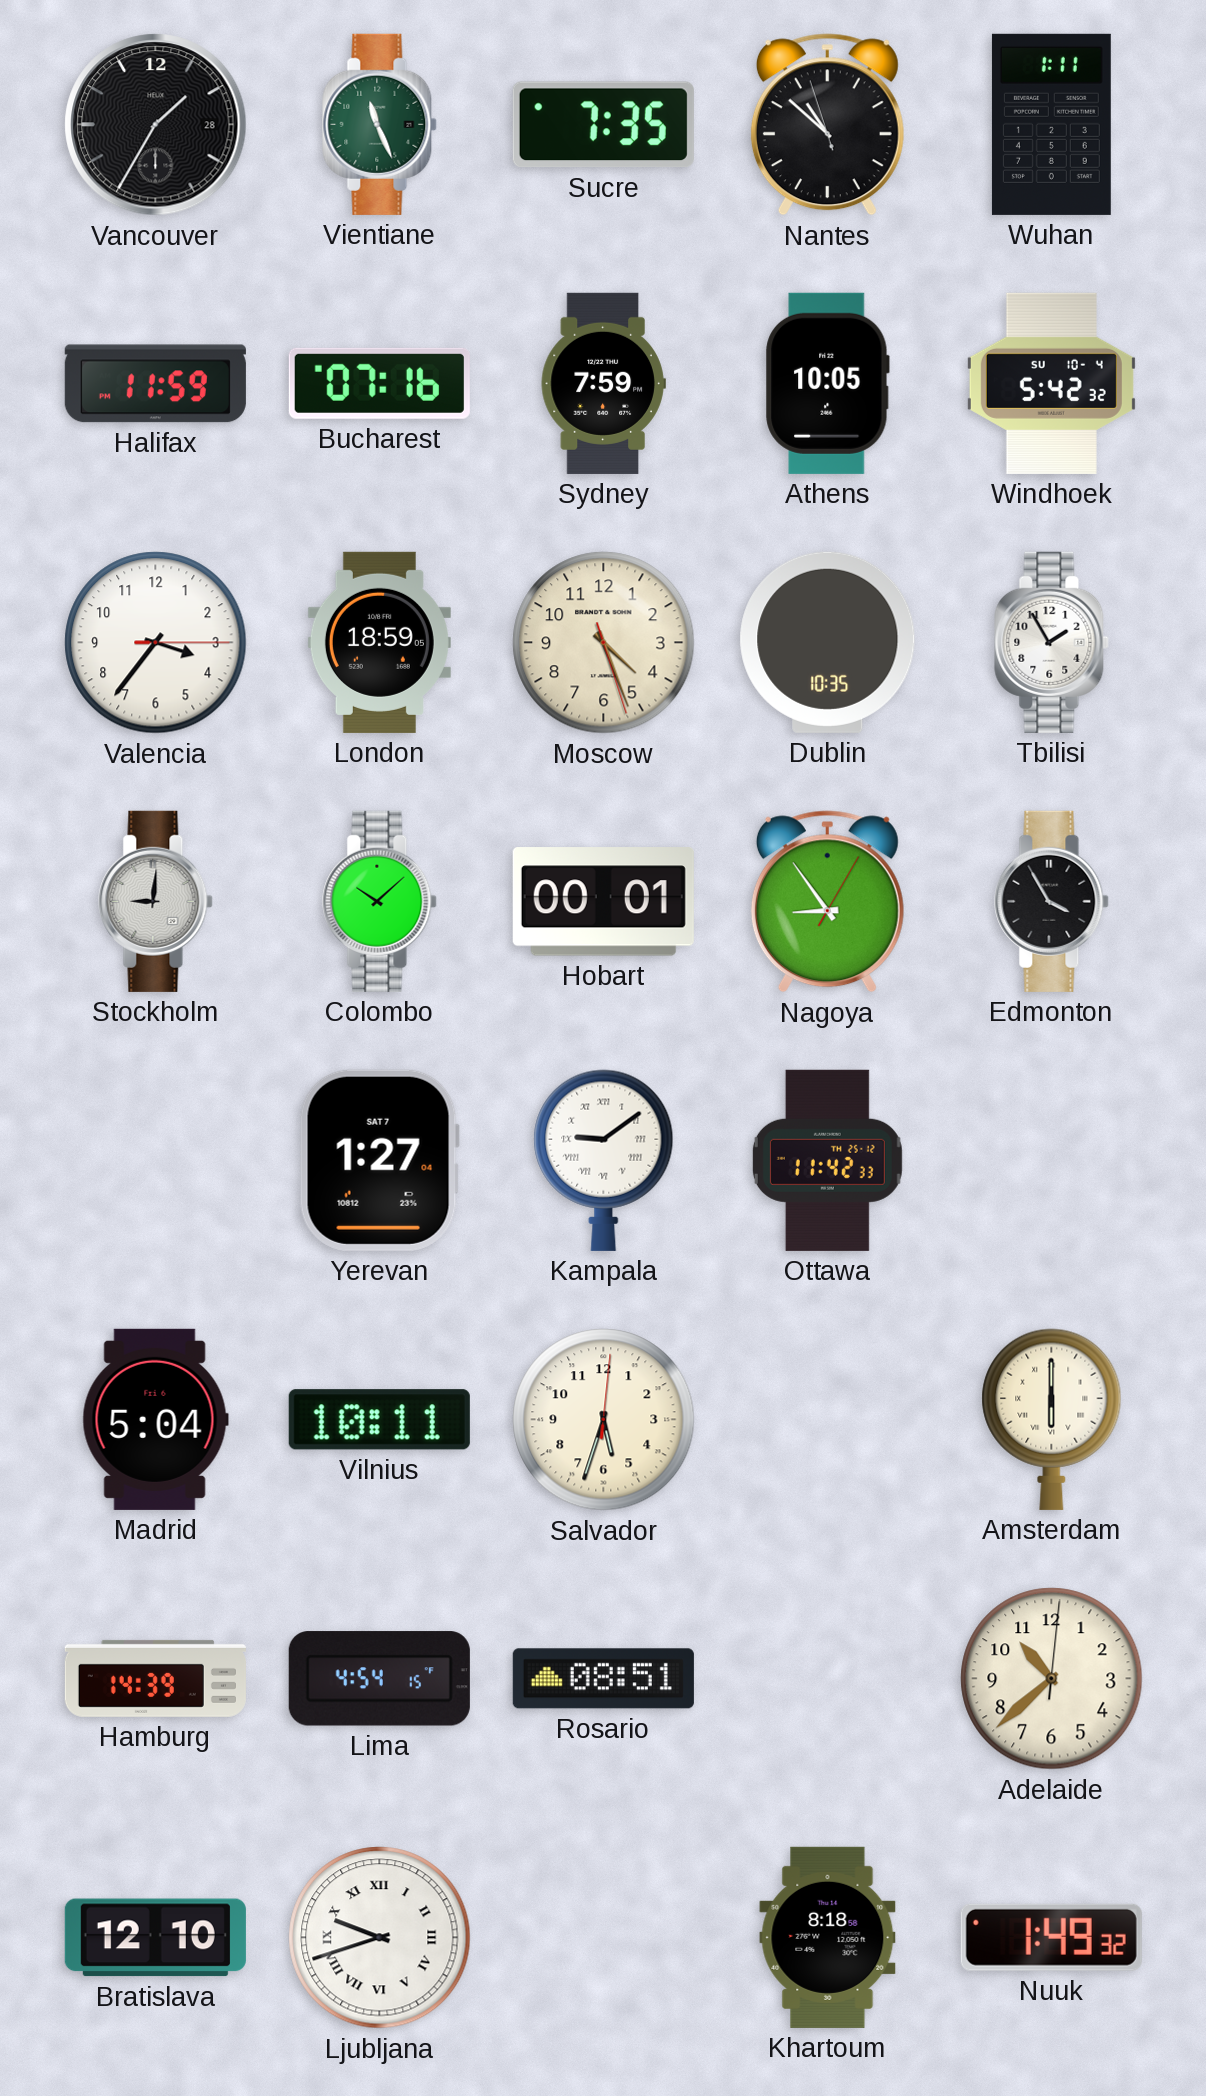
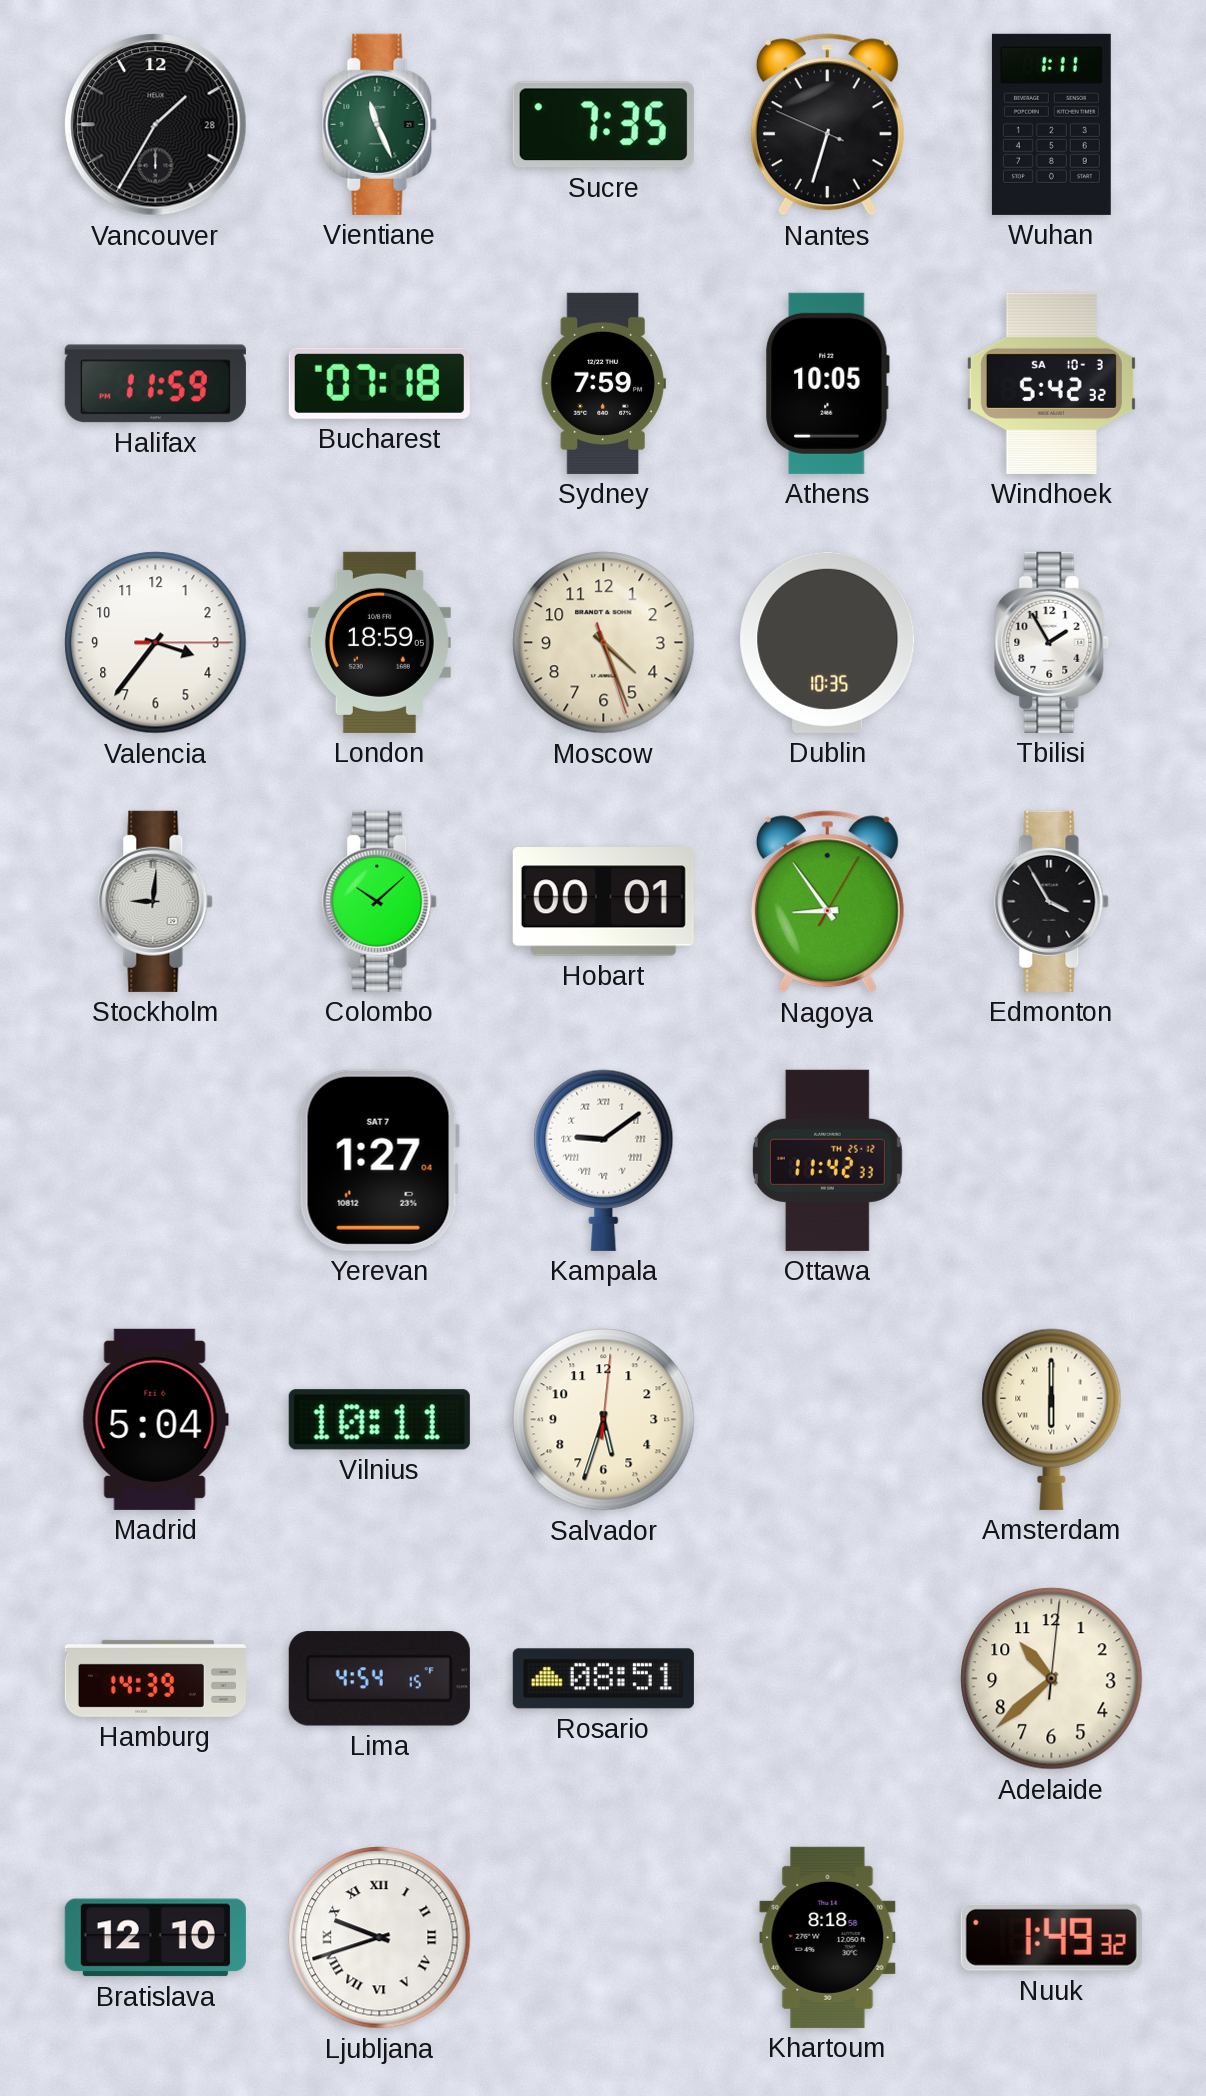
Nantes: 10:51 -> 6:32 (827, 125)
Bucharest: 07:16 -> 07:18 (379, 383)
Windhoek date: SU 10-4 -> SA 10-3 (1051, 383)
